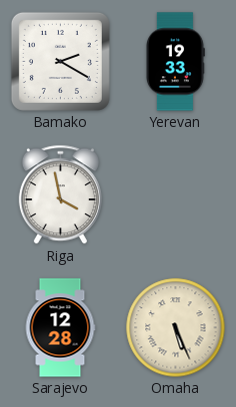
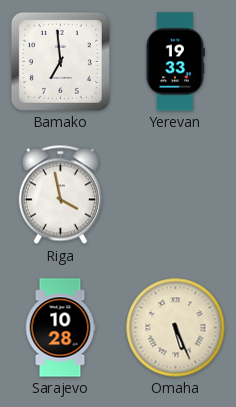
Bamako: 2:20 -> 6:59 (60, 61)
Sarajevo: 12:28 -> 10:28 (60, 328)
